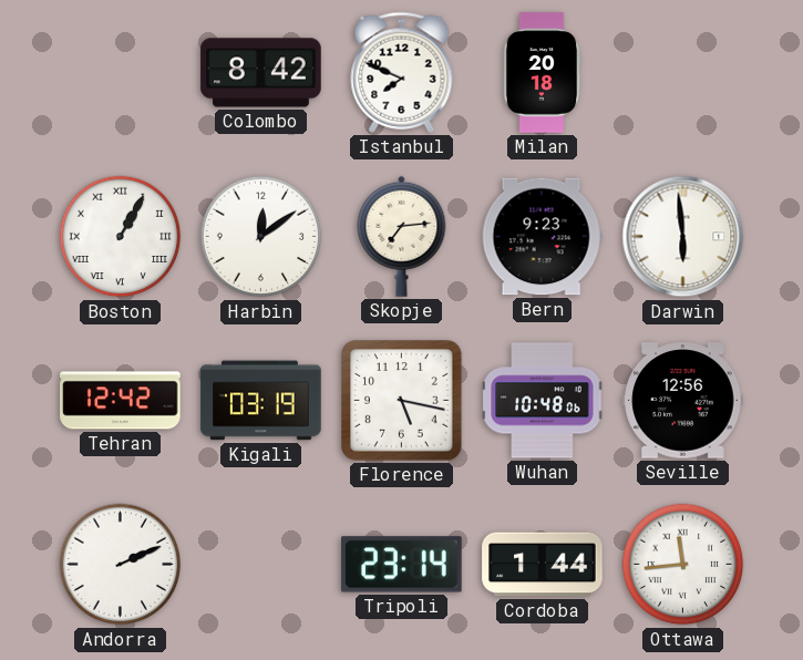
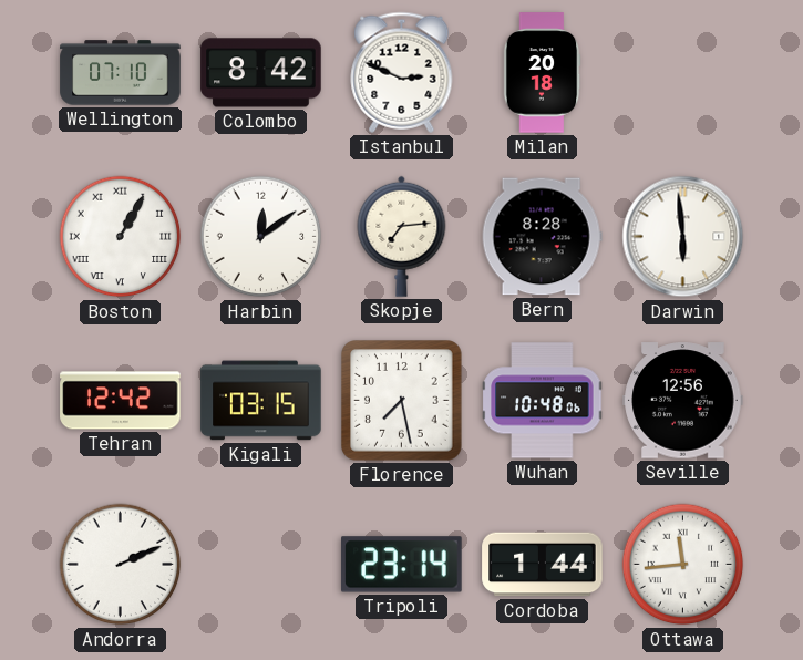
Wellington: none -> 07:10 (121, 73)
Istanbul: 7:49 -> 2:49 (402, 72)
Bern: 9:23 -> 8:28 (542, 237)
Kigali: 03:19 -> 03:15 (261, 401)
Florence: 5:17 -> 7:28 (402, 401)
